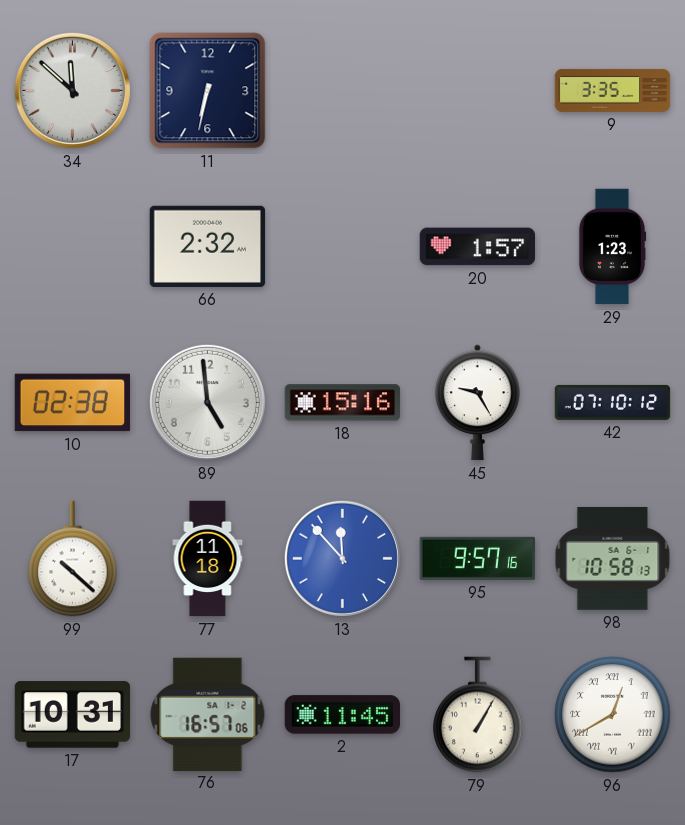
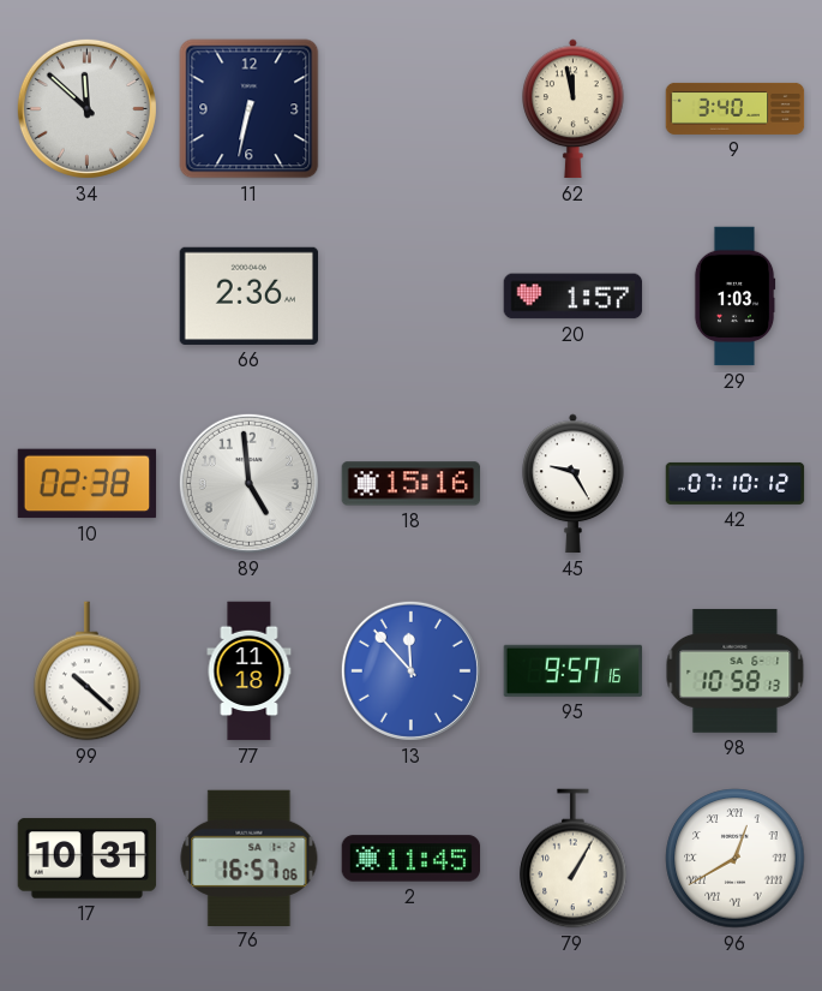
62: none -> 11:58 (574, 109)
9: 3:35 -> 3:40 (736, 108)
66: 2:32 -> 2:36 (250, 295)
29: 1:23 -> 1:03 (734, 297)
